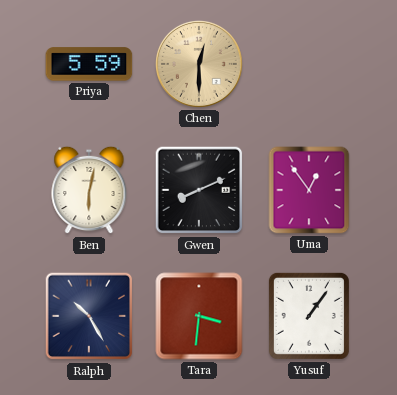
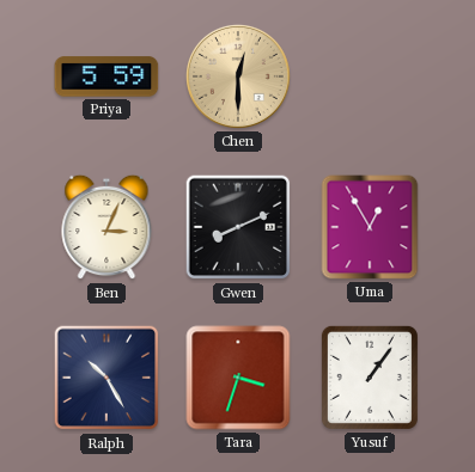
Ben: 6:02 -> 3:04 (106, 227)
Uma: 12:54 -> 12:55 (370, 227)
Tara: 3:31 -> 3:33 (238, 378)
